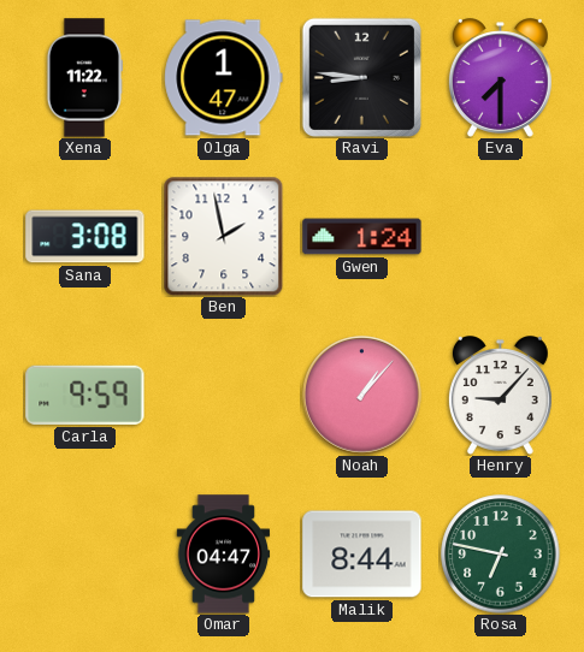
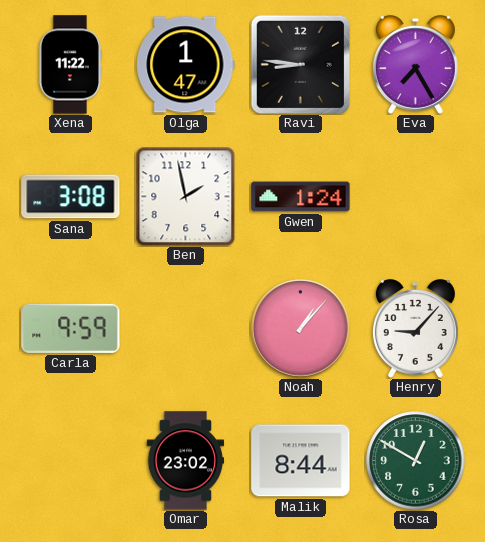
Eva: 7:30 -> 7:25 (415, 65)
Omar: 04:47 -> 23:02 (186, 461)
Rosa: 6:47 -> 12:50 (416, 461)
